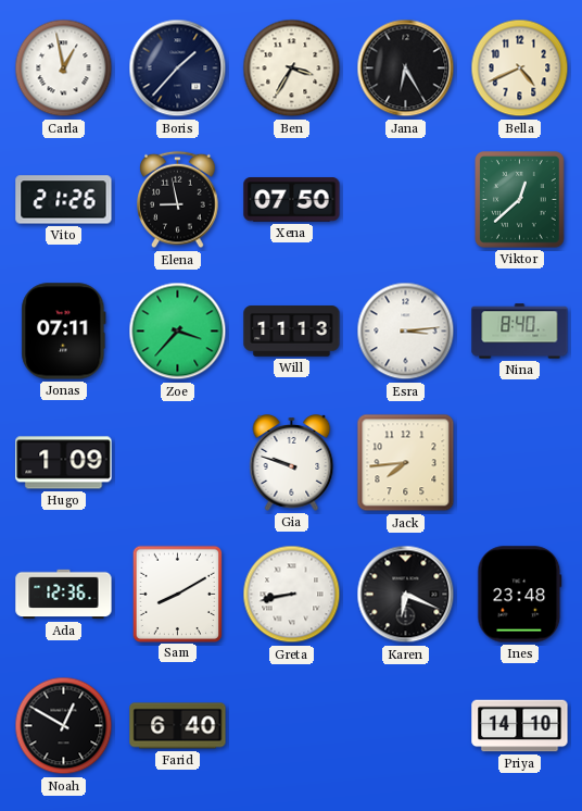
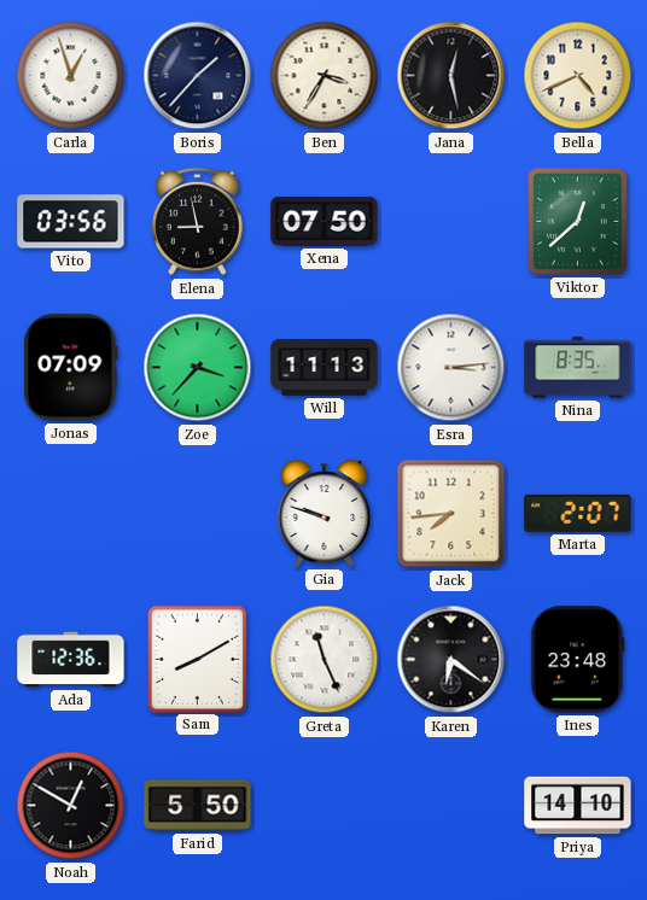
Carla: 12:58 -> 12:57 (71, 76)
Jana: 6:25 -> 12:28 (451, 76)
Vito: 21:26 -> 03:56 (71, 222)
Jonas: 07:11 -> 07:09 (71, 368)
Nina: 8:40 -> 8:35 (578, 368)
Hugo: 1:09 -> none (64, 463)
Marta: none -> 2:07 (578, 513)
Greta: 8:43 -> 11:26 (325, 660)
Karen: 6:19 -> 6:21 (451, 660)
Farid: 6:40 -> 5:50 (198, 806)
